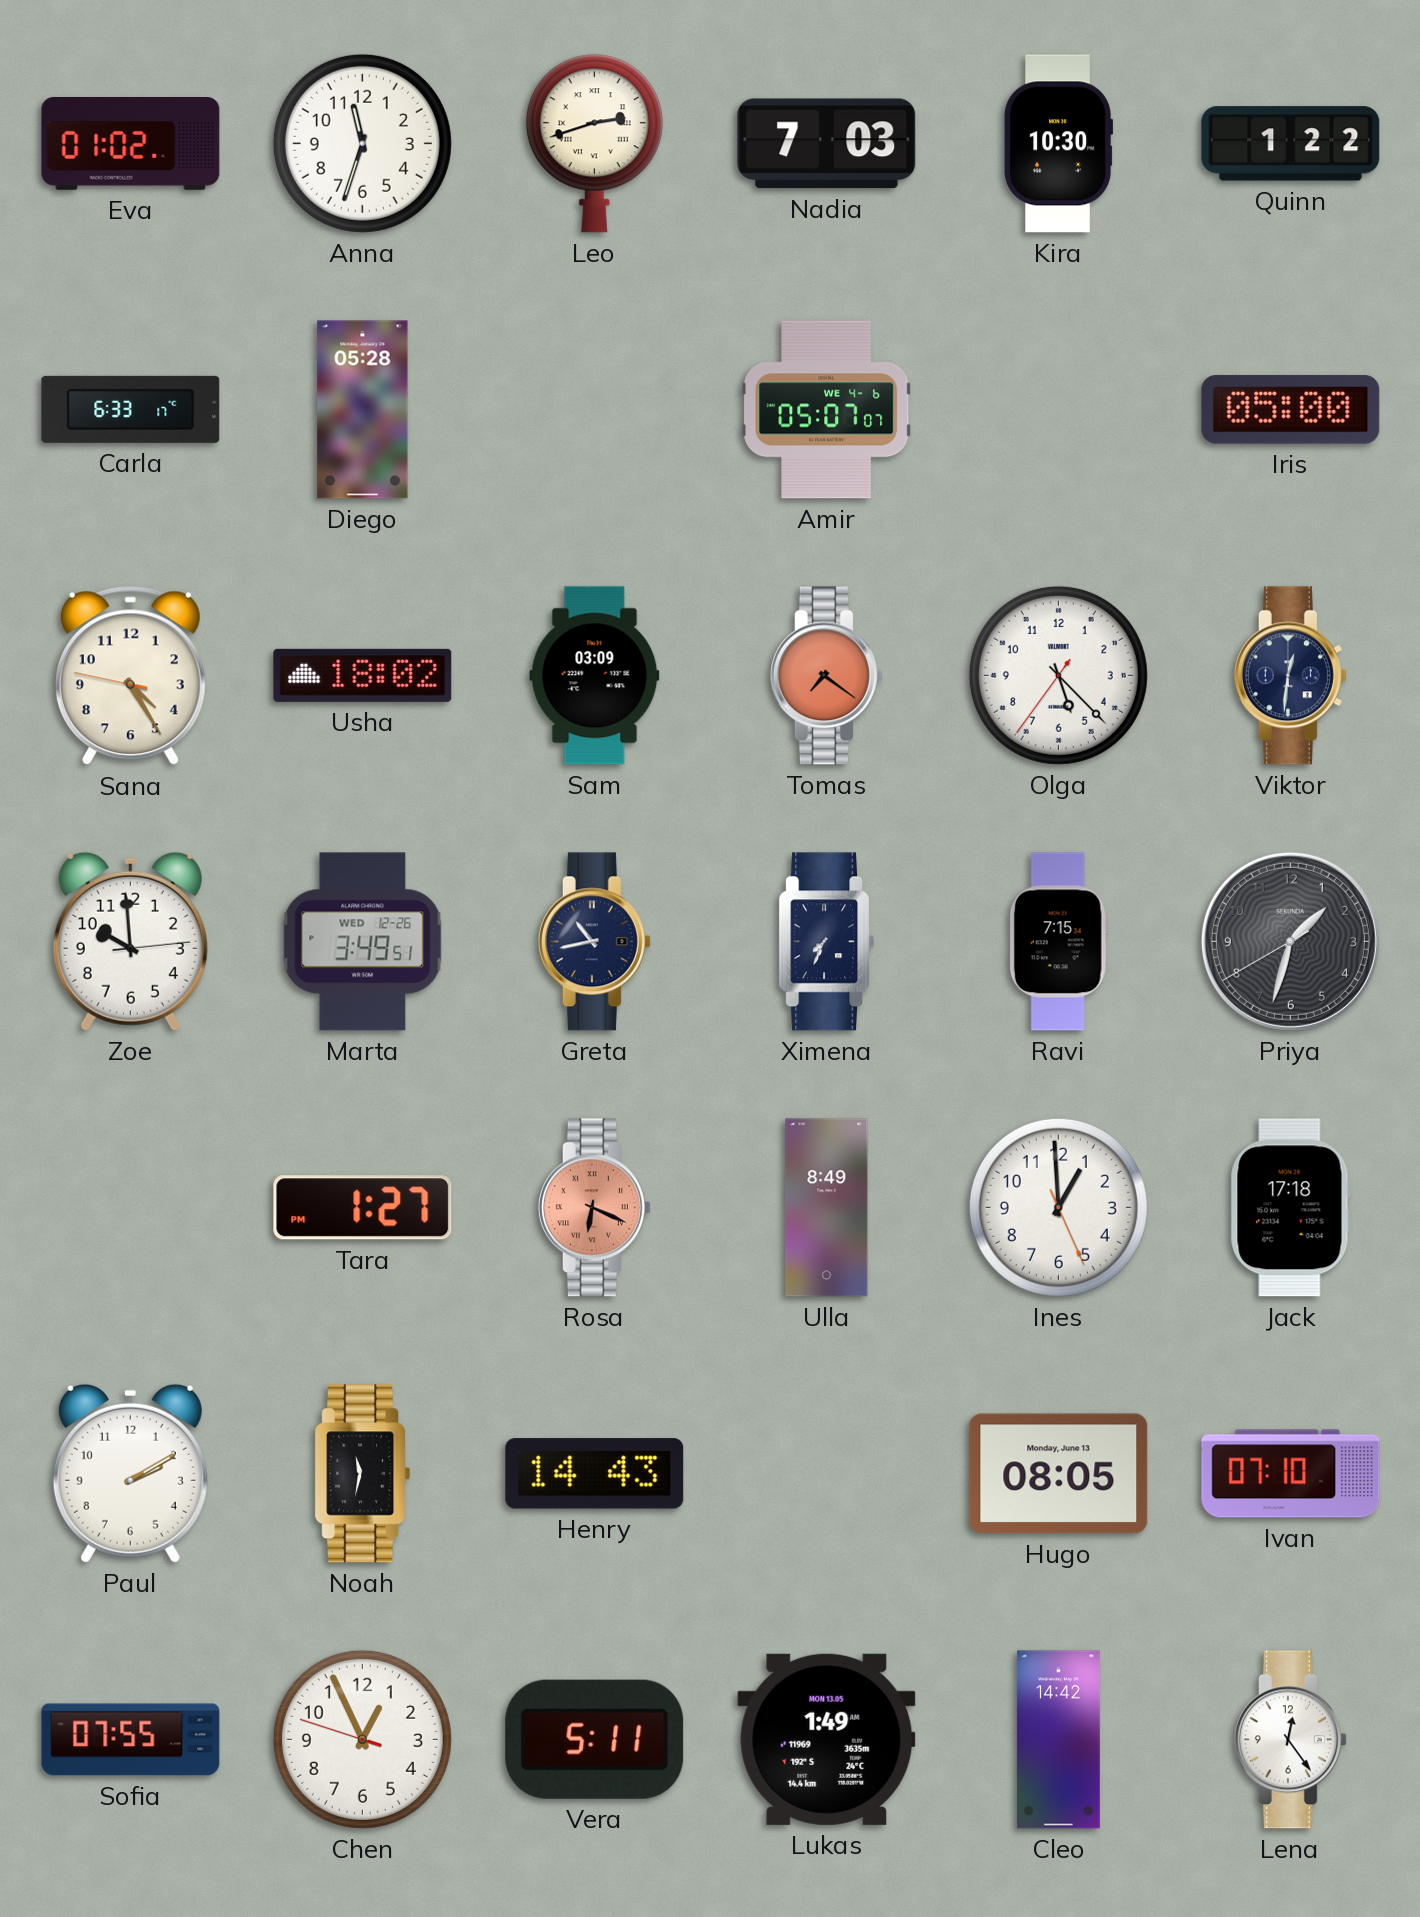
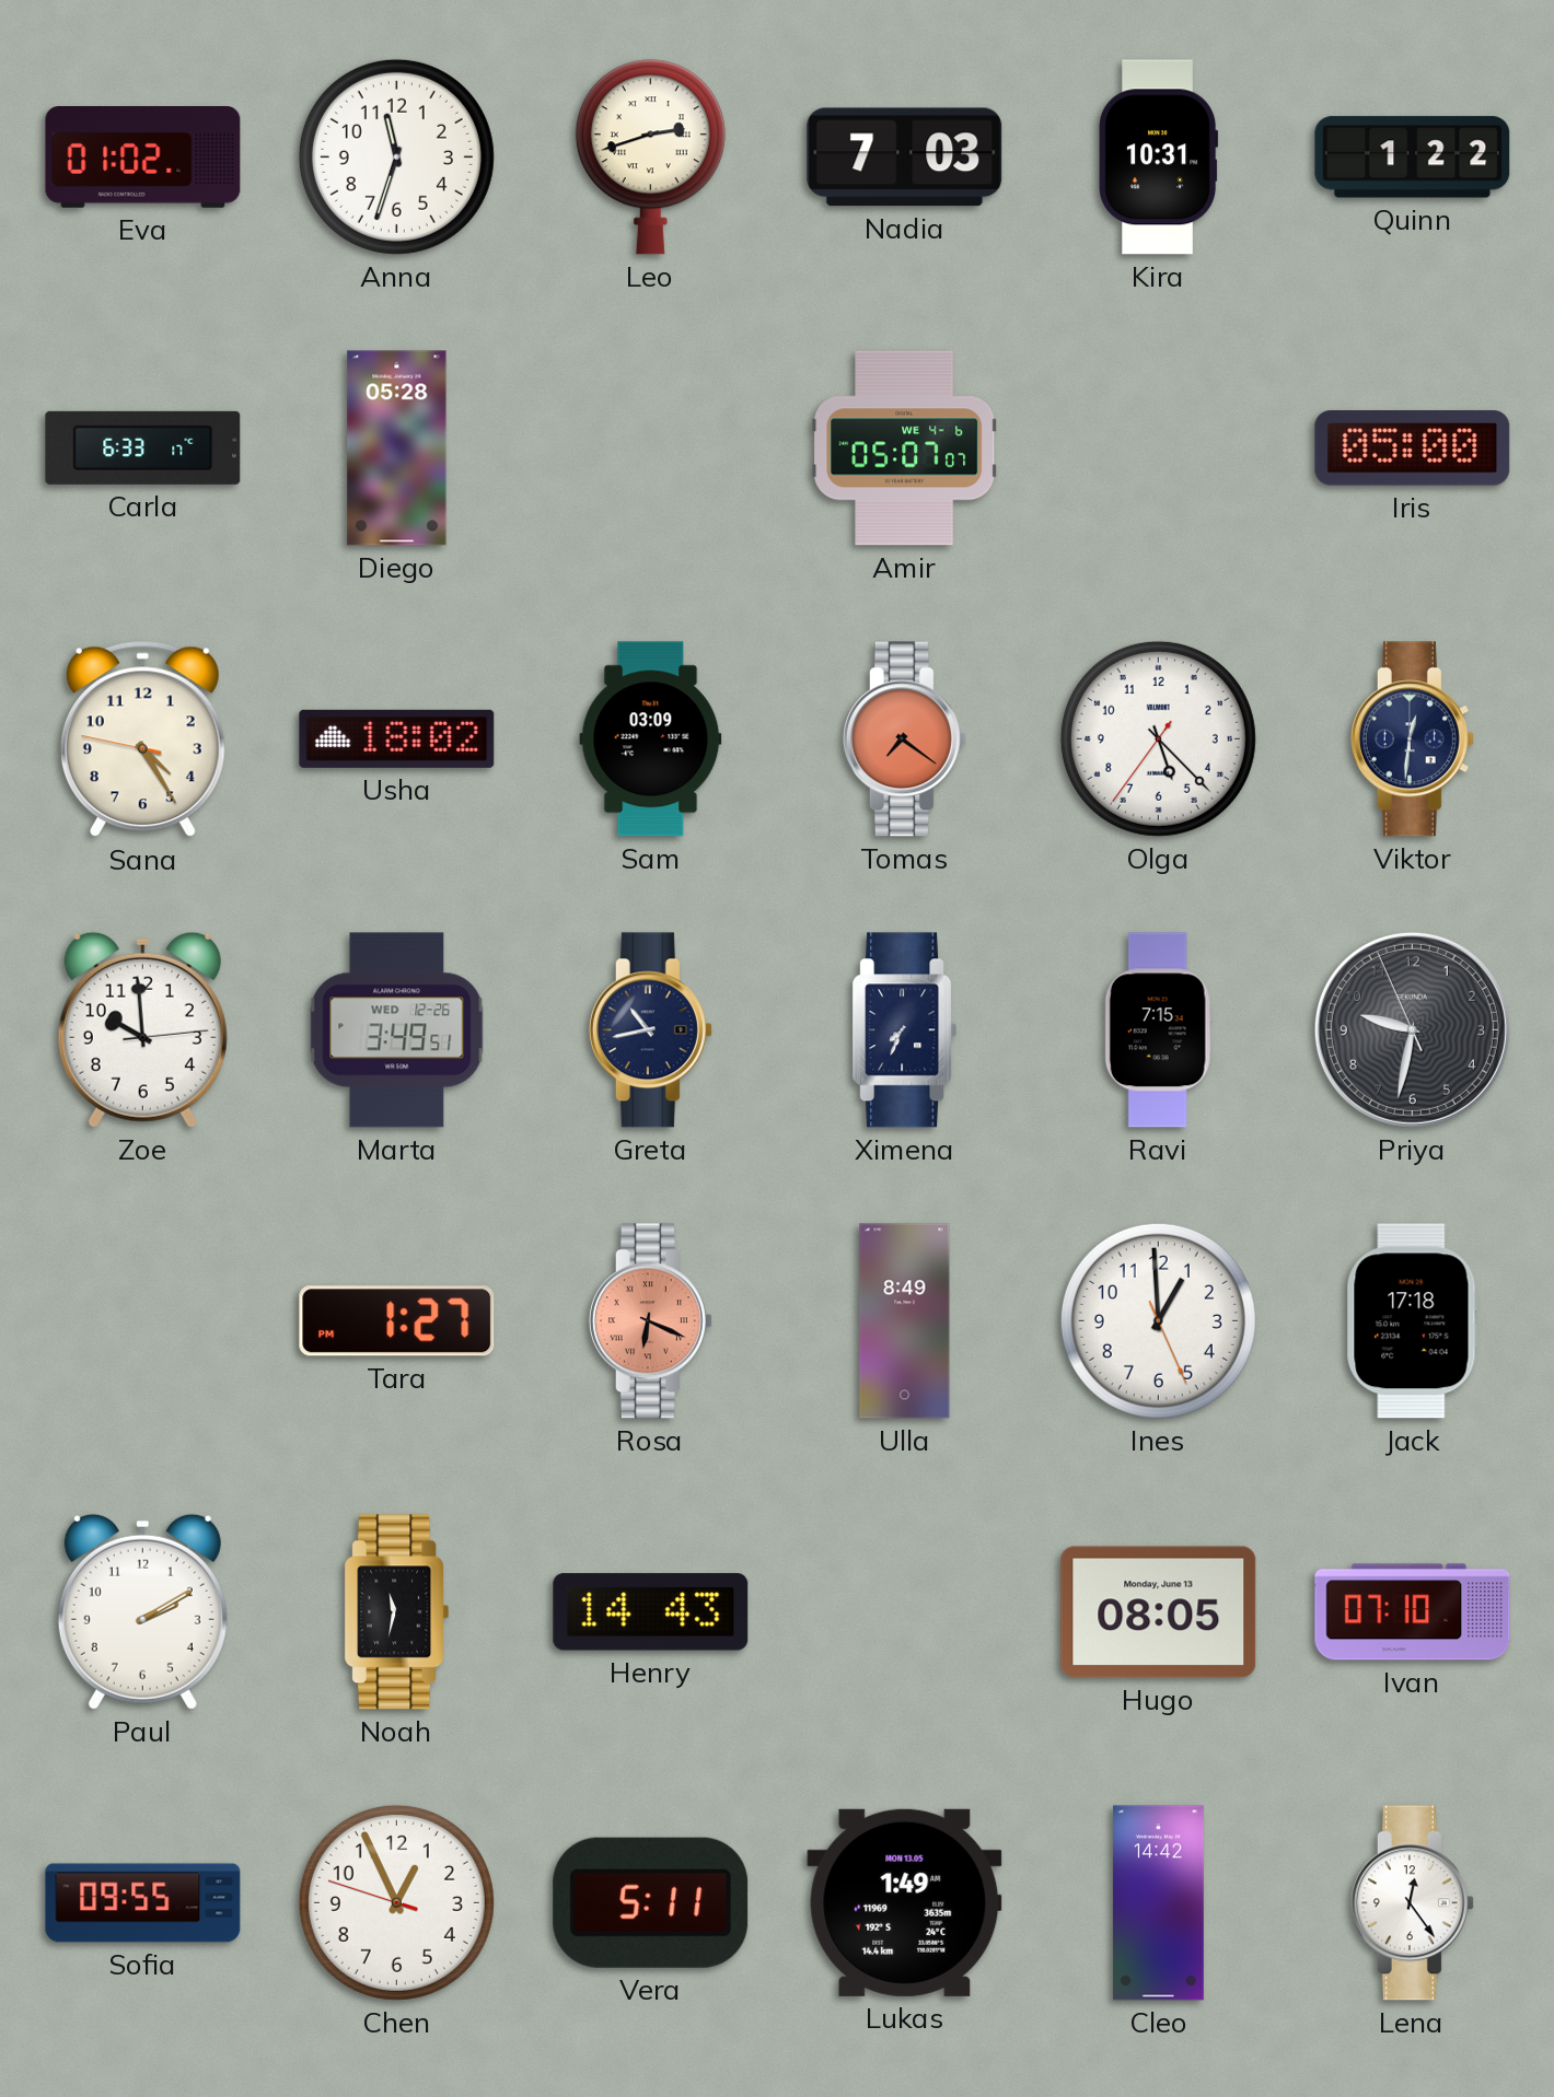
Kira: 10:30 -> 10:31 (1159, 158)
Priya: 1:32 -> 9:31 (1412, 1029)
Sofia: 07:55 -> 09:55 (143, 1903)
